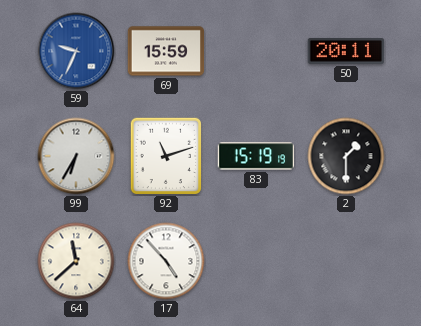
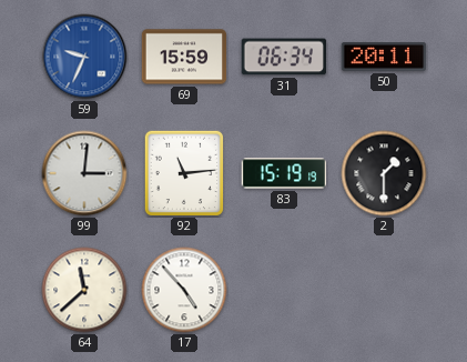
31: none -> 06:34 (283, 57)
99: 6:35 -> 3:01 (84, 173)
92: 11:12 -> 11:14 (184, 173)
